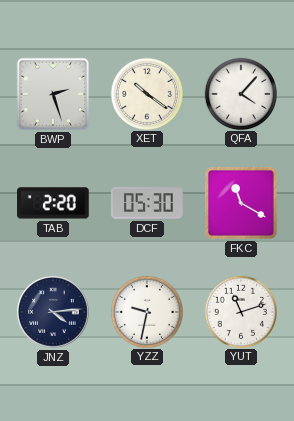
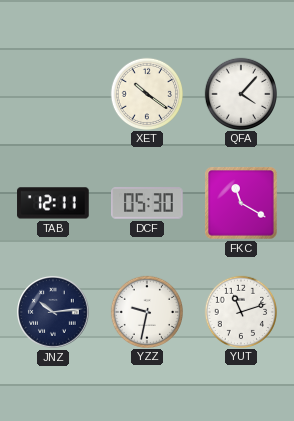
BWP: 2:27 -> none (53, 94)
TAB: 2:20 -> 12:11 (53, 203)
JNZ: 4:14 -> 10:14 (53, 312)
